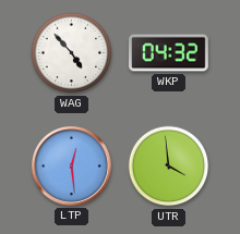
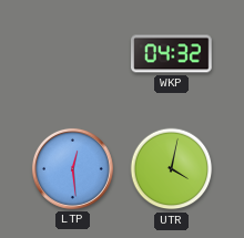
WAG: 4:53 -> none (72, 53)
UTR: 3:59 -> 4:02 (172, 169)
